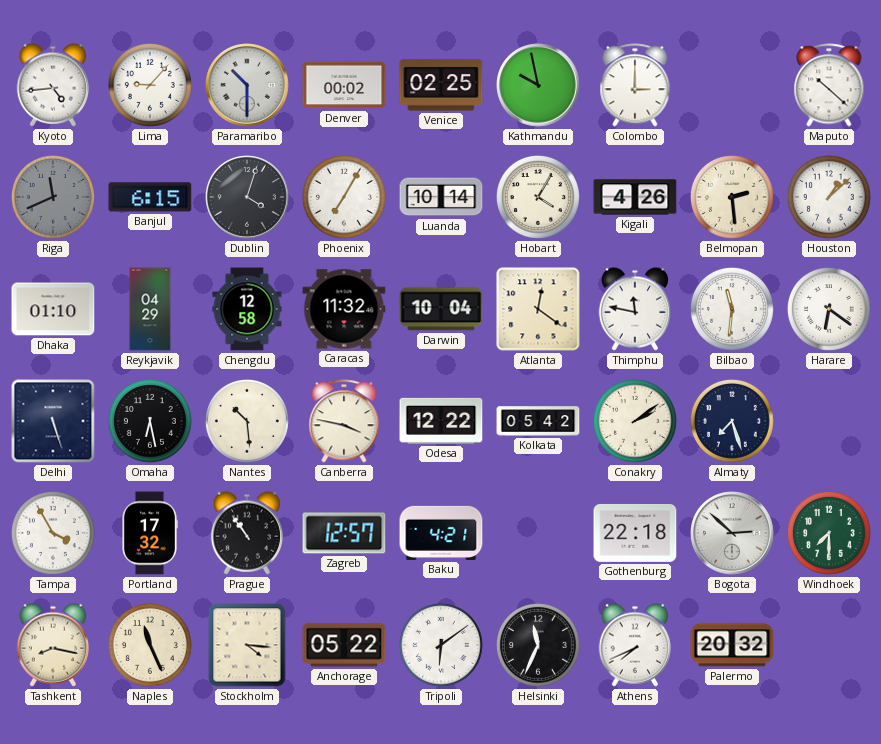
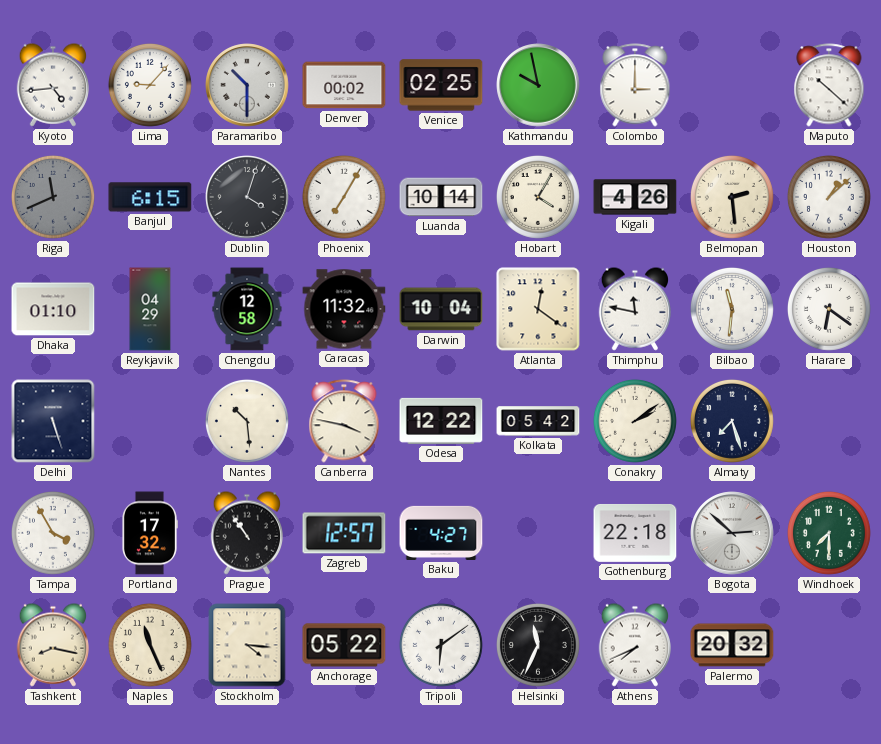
Omaha: 6:28 -> none (150, 421)
Baku: 4:21 -> 4:27 (441, 533)
